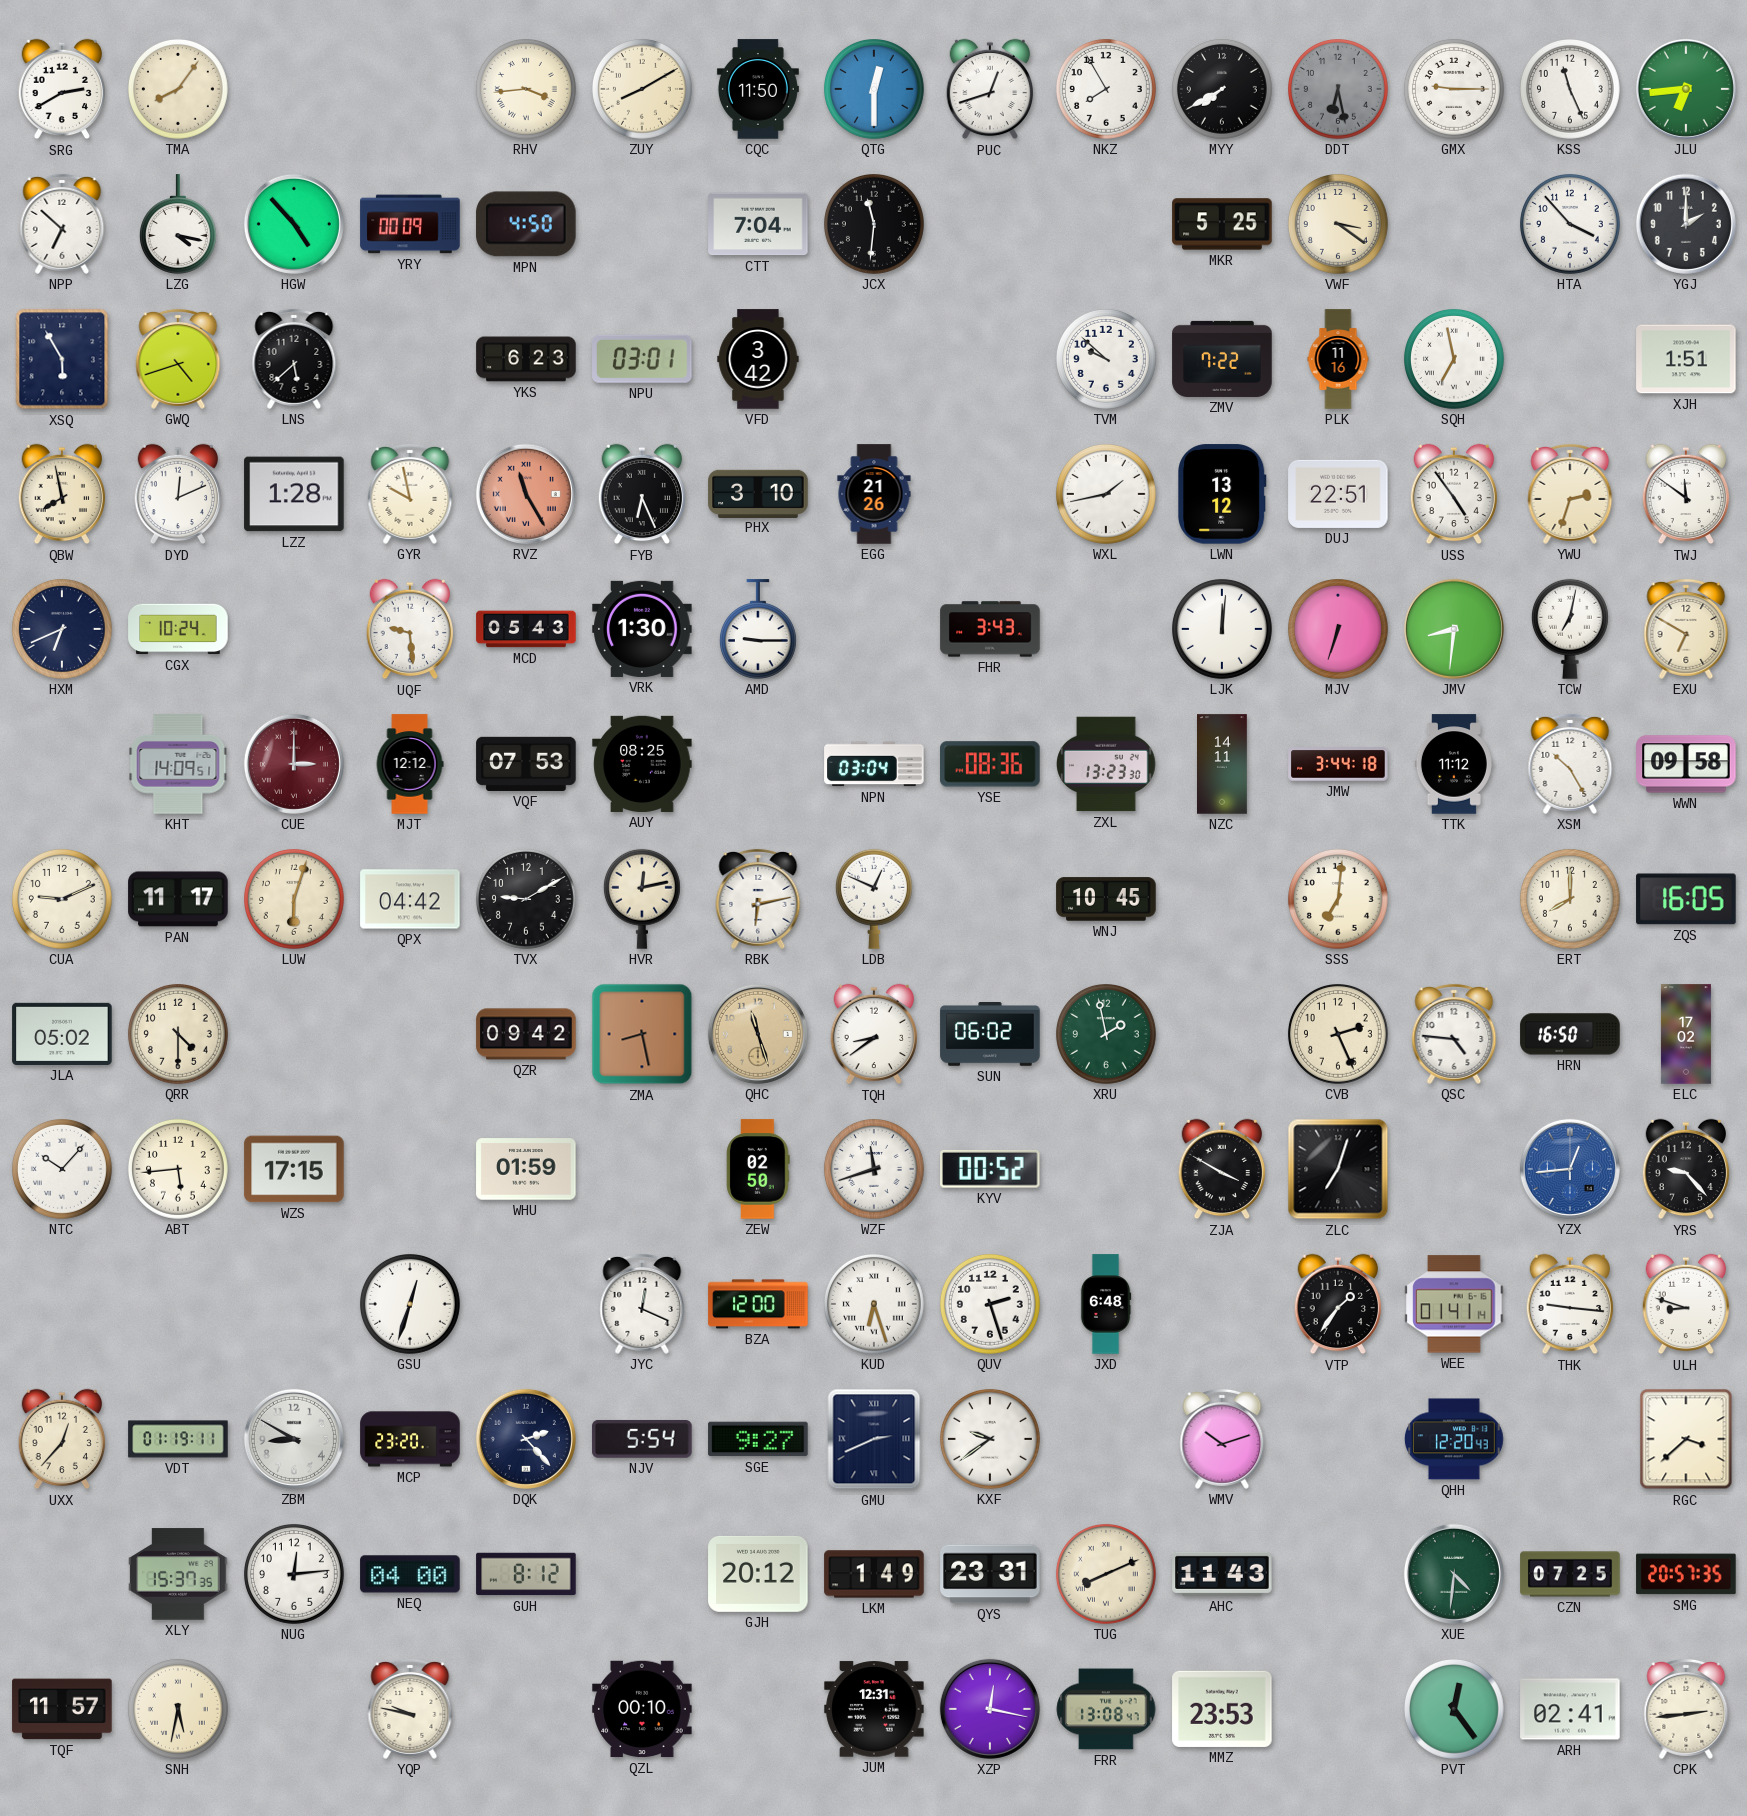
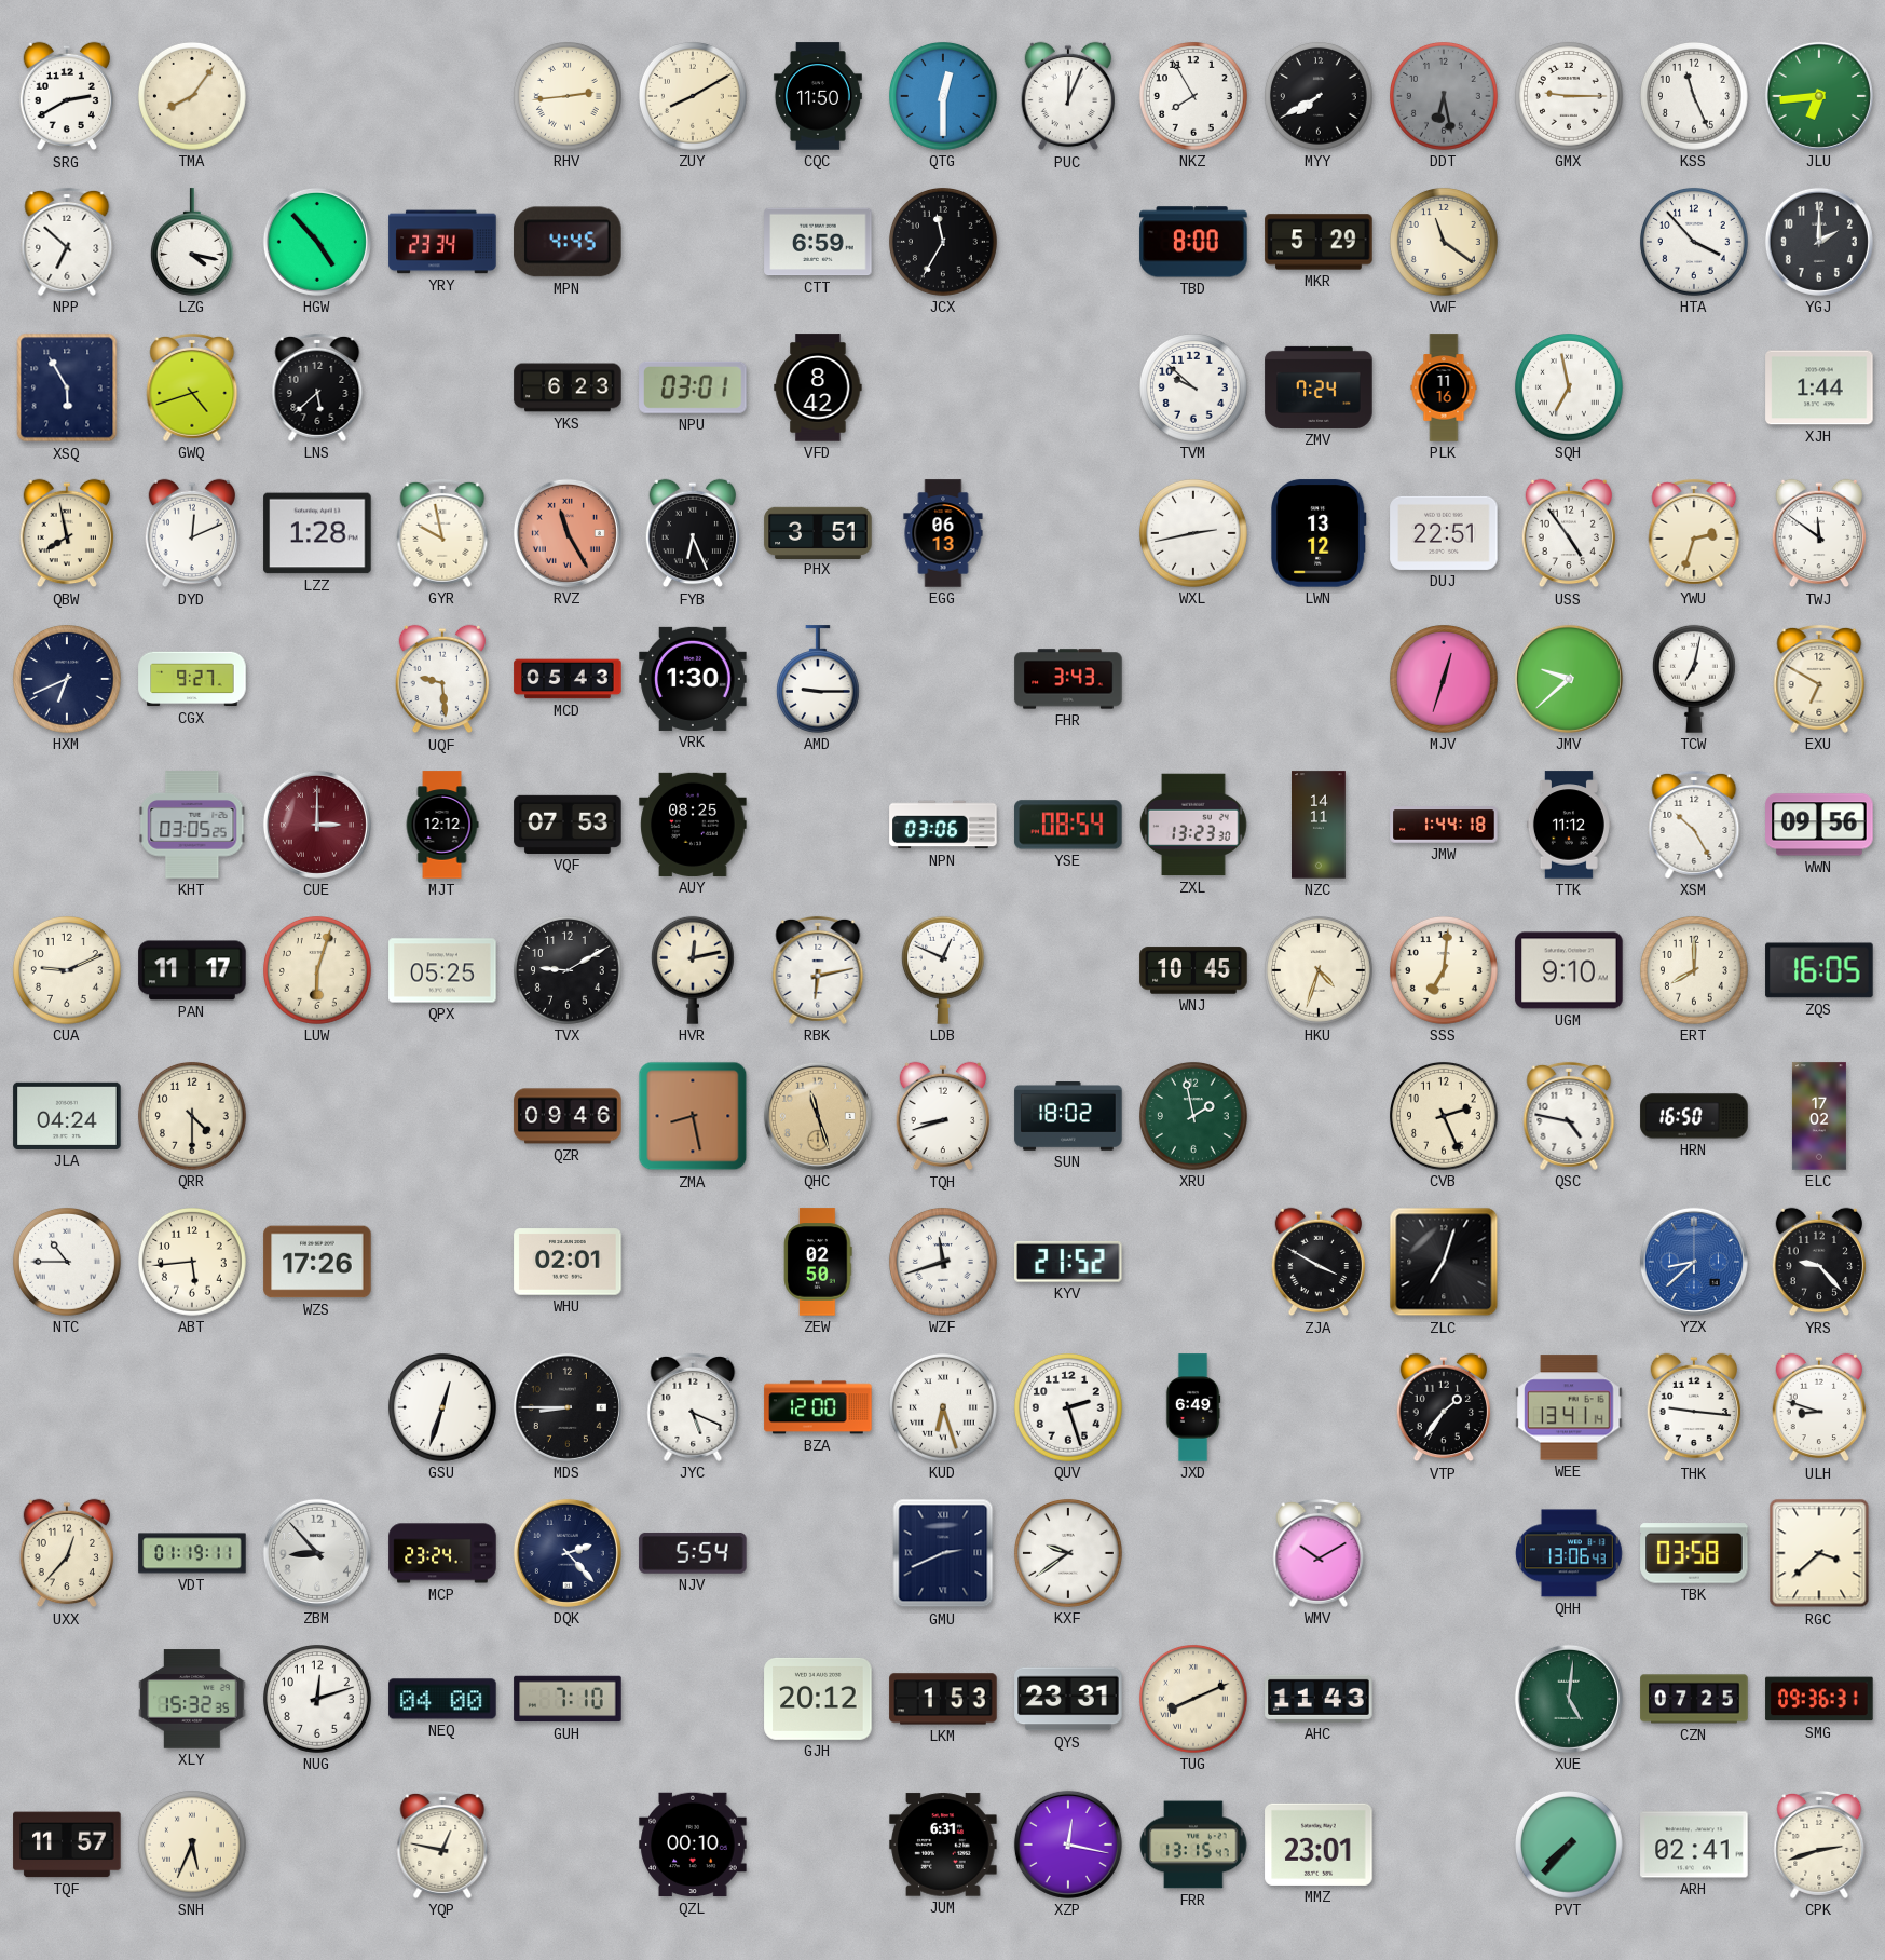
RHV: 3:44 -> 2:44 (569, 97)
PUC: 12:42 -> 12:04 (1068, 96)
YRY: 00:09 -> 23:34 (442, 242)
MPN: 4:50 -> 4:45 (568, 242)
CTT: 7:04 -> 6:59 (818, 242)
JCX: 11:31 -> 11:35 (944, 243)
TBD: none -> 8:00 (1193, 242)
MKR: 5:25 -> 5:29 (1319, 242)
VWF: 3:21 -> 11:21 (1445, 243)
VFD: 3:42 -> 8:42 (818, 387)
ZMV: 7:22 -> 7:24 (1319, 387)
XJH: 1:51 -> 1:44 (1819, 387)
PHX: 3:10 -> 3:51 (818, 532)
EGG: 21:26 -> 06:13 (943, 533)
WXL: 1:43 -> 2:43 (1194, 534)
CGX: 10:24 -> 9:27 (192, 679)
LJK: 12:01 -> none (1223, 630)
MJV: 6:33 -> 12:33 (1445, 680)
JMV: 8:31 -> 9:38 (1569, 679)
KHT: 14:09 -> 03:05 (192, 825)
NPN: 03:04 -> 03:06 (943, 825)
YSE: 08:36 -> 08:54 (1068, 825)
JMW: 3:44 -> 1:44 (1444, 825)
WWN: 09:58 -> 09:56 (1819, 825)
QPX: 04:42 -> 05:25 (442, 970)
HKU: none -> 4:33 (1320, 971)
UGM: none -> 9:10 (1569, 970)
JLA: 05:02 -> 04:24 (67, 1116)
QZR: 09:42 -> 09:46 (568, 1116)
TQH: 8:39 -> 8:42 (943, 1116)
SUN: 06:02 -> 18:02 (1068, 1117)
QSC: 4:46 -> 4:47 (1569, 1116)
NTC: 10:07 -> 10:45 (68, 1263)
WZS: 17:15 -> 17:26 (317, 1262)
WHU: 01:59 -> 02:01 (568, 1262)
KYV: 00:52 -> 21:52 (1069, 1262)
YZX: 12:44 -> 8:38 (1694, 1262)
MDS: none -> 8:45 (568, 1407)
JYC: 12:19 -> 5:19 (693, 1407)
JXD: 6:48 -> 6:49 (1193, 1407)
WEE: 01:41 -> 13:41 (1569, 1407)
ZBM: 8:50 -> 8:53 (317, 1553)
MCP: 23:20 -> 23:24 (442, 1553)
SGE: 9:27 -> none (758, 1439)
WMV: 10:12 -> 10:10 (1319, 1553)
QHH: 12:20 -> 13:06 (1569, 1553)
TBK: none -> 03:58 (1694, 1553)
XLY: 15:37 -> 15:32 (192, 1699)
NUG: 12:14 -> 12:12 (318, 1700)
GUH: 8:12 -> 7:10 (568, 1699)
LKM: 1:49 -> 1:53 (943, 1699)
XUE: 4:31 -> 5:01 (1569, 1699)
SMG: 20:57 -> 09:36 (1819, 1699)
SNH: 5:32 -> 5:34 (193, 1846)
YQP: 9:47 -> 12:47 (442, 1845)
JUM: 12:31 -> 6:31 (943, 1845)
FRR: 13:08 -> 13:15 (1193, 1845)
MMZ: 23:53 -> 23:01 (1319, 1845)
PVT: 12:24 -> 7:37 (1570, 1846)
CPK: 2:44 -> 2:42 (1819, 1845)
